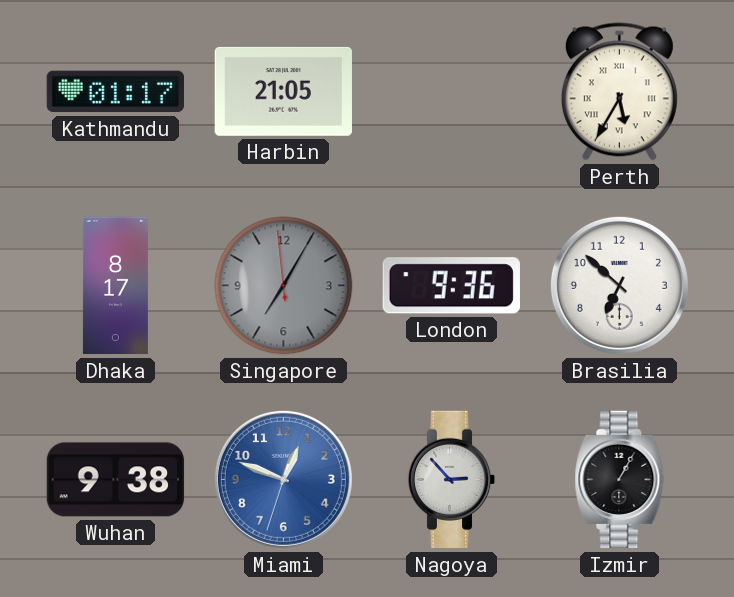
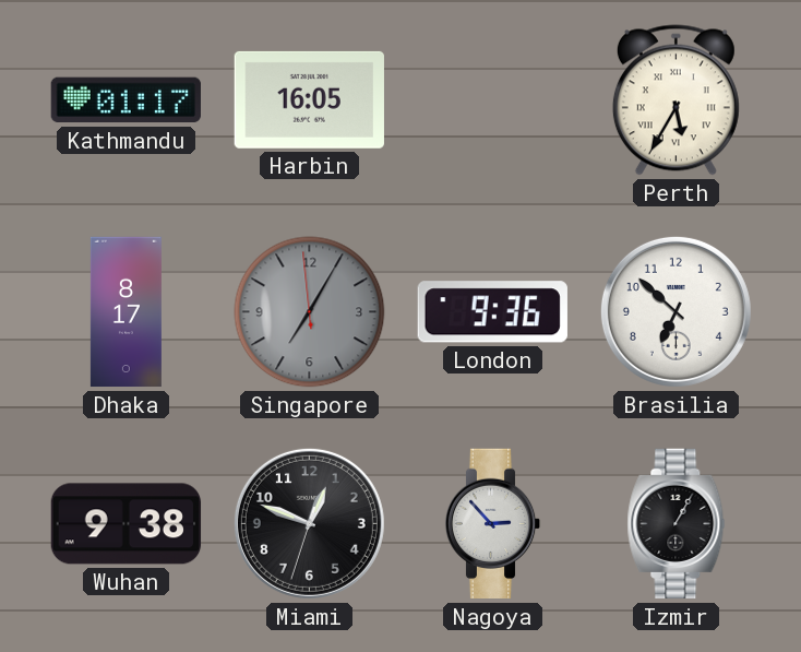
Harbin: 21:05 -> 16:05 (309, 99)
Miami dial: blue -> black (309, 523)
